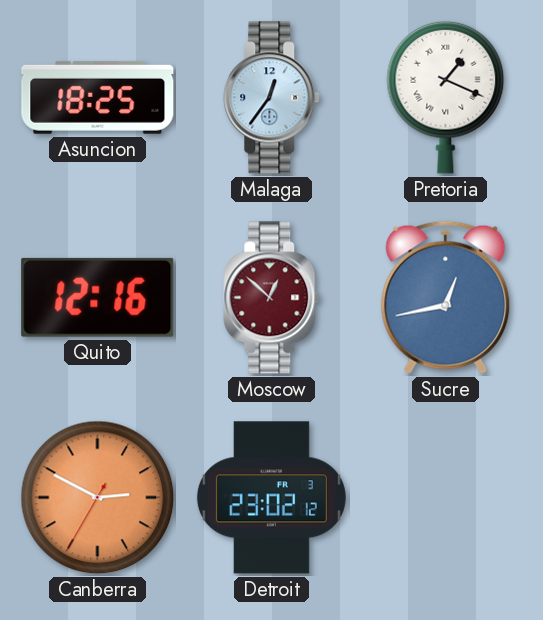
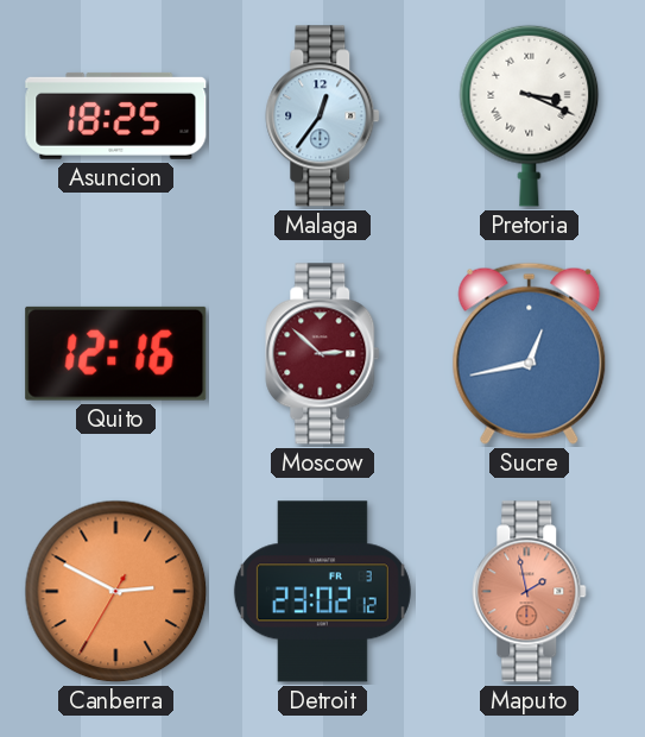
Pretoria: 1:19 -> 3:19 (530, 115)
Moscow: 12:52 -> 2:52 (323, 354)
Maputo: none -> 1:58 (530, 592)
